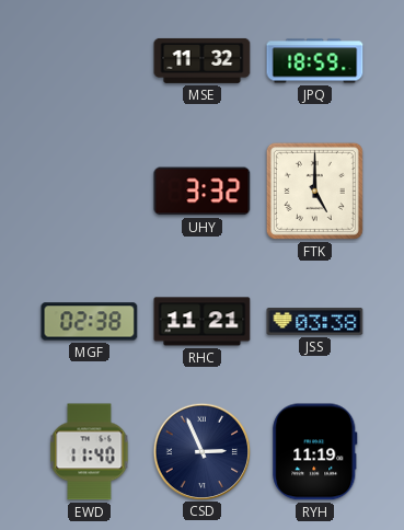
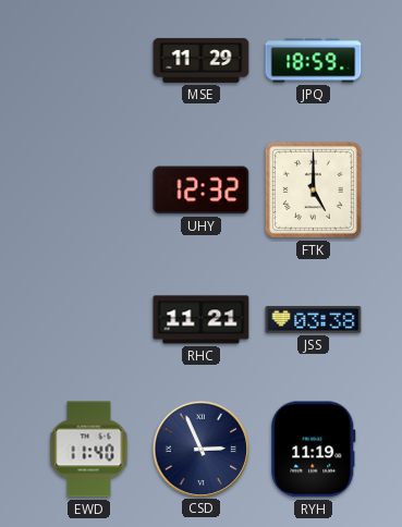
MSE: 11:32 -> 11:29 (202, 60)
UHY: 3:32 -> 12:32 (202, 191)
MGF: 02:38 -> none (90, 322)
